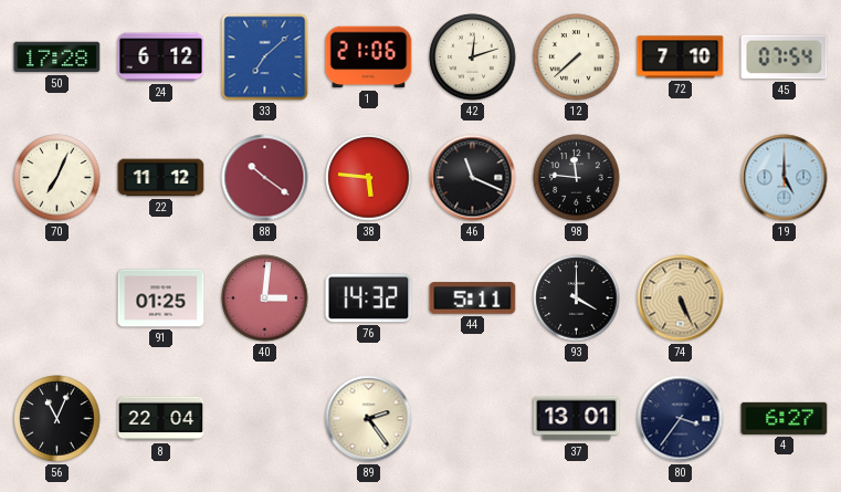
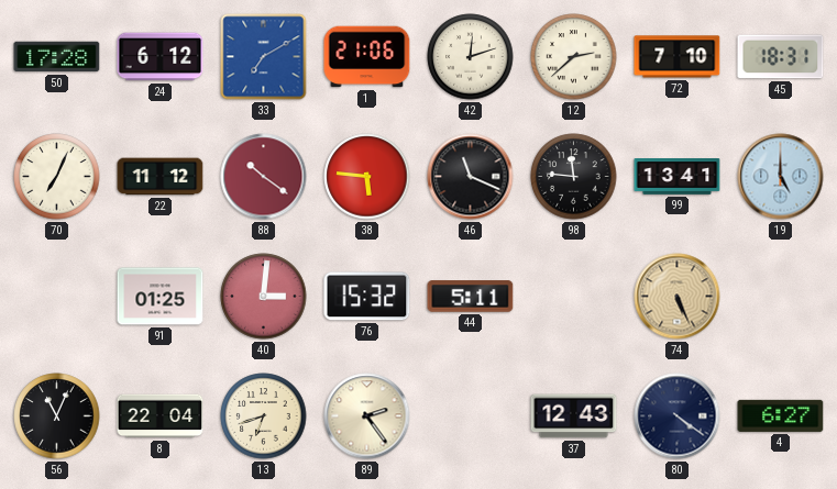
33: 7:08 -> 7:10 (264, 57)
12: 7:38 -> 2:38 (574, 57)
45: 07:54 -> 18:31 (781, 57)
99: none -> 13:41 (678, 177)
76: 14:32 -> 15:32 (367, 297)
93: 4:00 -> none (577, 299)
13: none -> 6:42 (264, 416)
37: 13:01 -> 12:43 (574, 416)
80: 3:36 -> 4:21 (678, 416)
